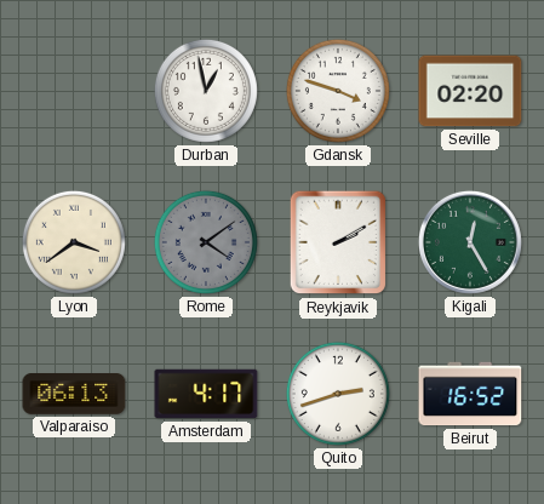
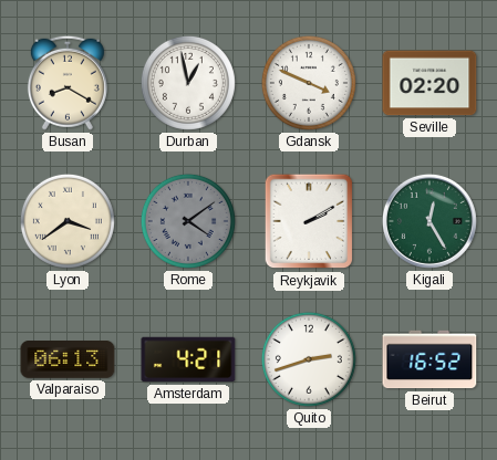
Busan: none -> 8:20 (68, 83)
Gdansk: 3:48 -> 3:49 (309, 83)
Amsterdam: 4:17 -> 4:21 (188, 359)
